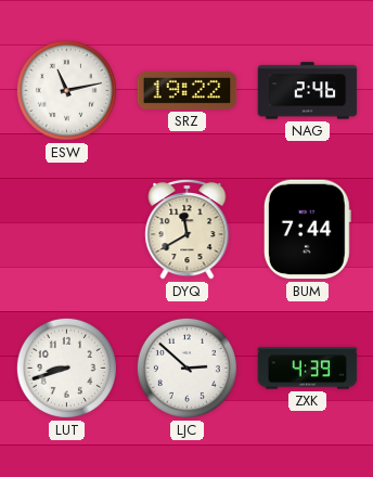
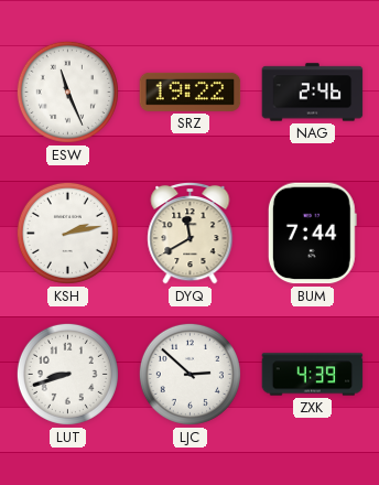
ESW: 11:13 -> 11:26 (67, 91)
KSH: none -> 2:13 (67, 233)
